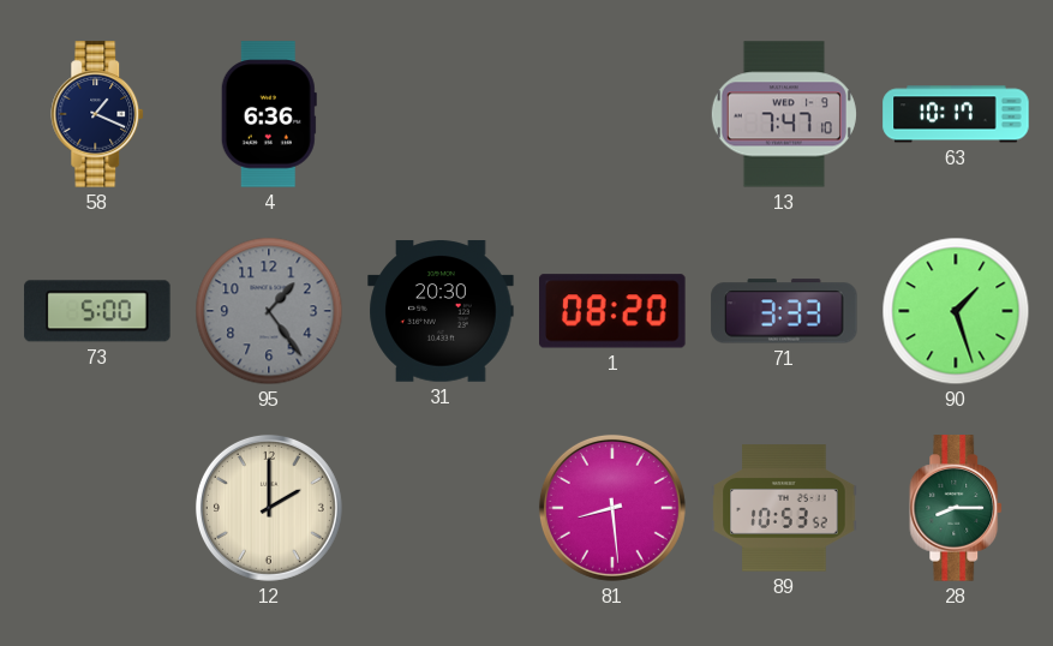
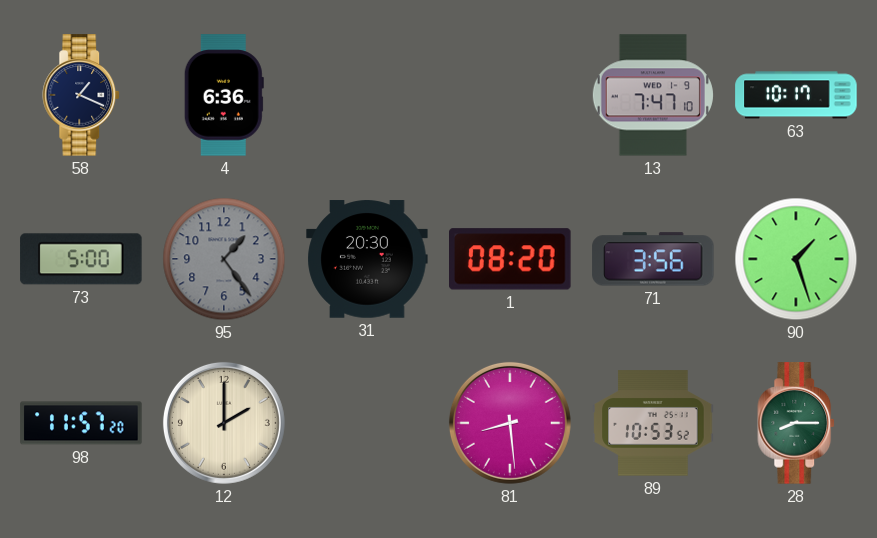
71: 3:33 -> 3:56 (653, 259)
98: none -> 11:57 (81, 423)
